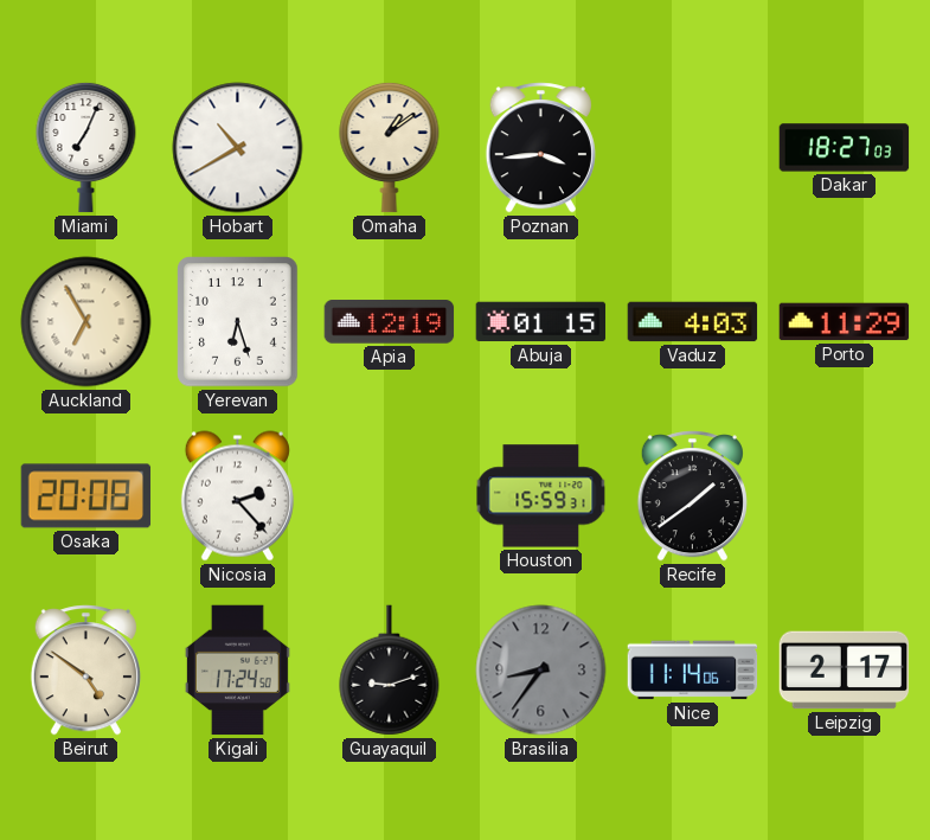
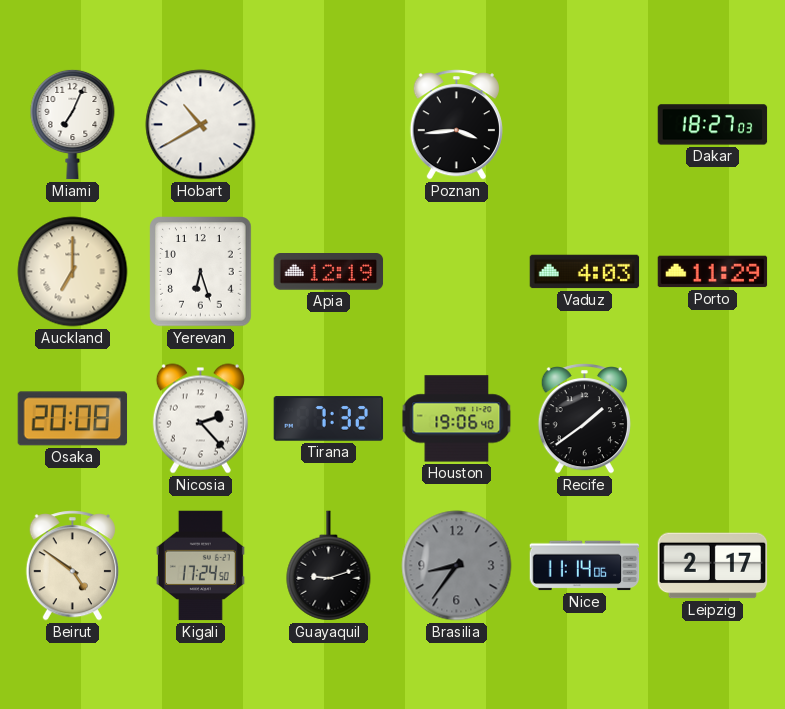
Omaha: 1:09 -> none (390, 147)
Auckland: 6:55 -> 7:00 (73, 272)
Abuja: 01:15 -> none (541, 322)
Tirana: none -> 7:32 (329, 419)
Houston: 15:59 -> 19:06 (457, 419)
